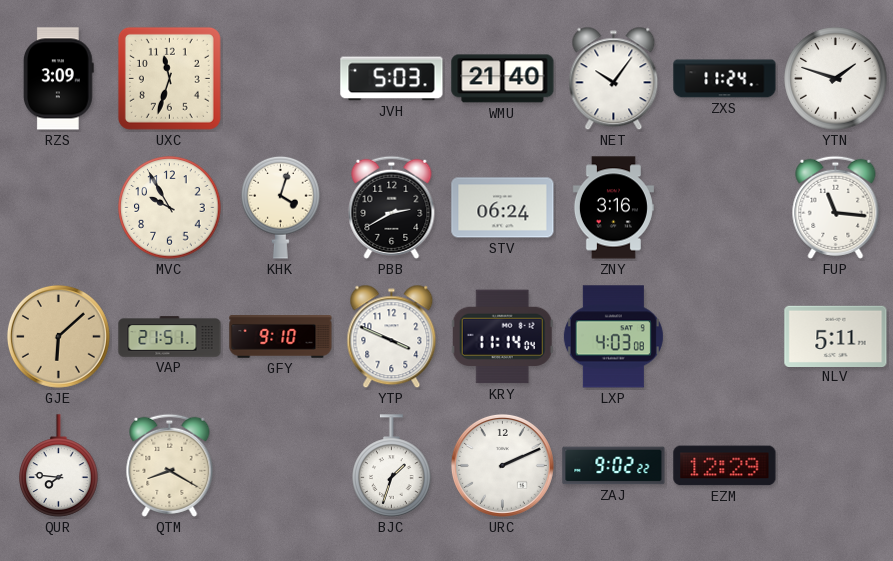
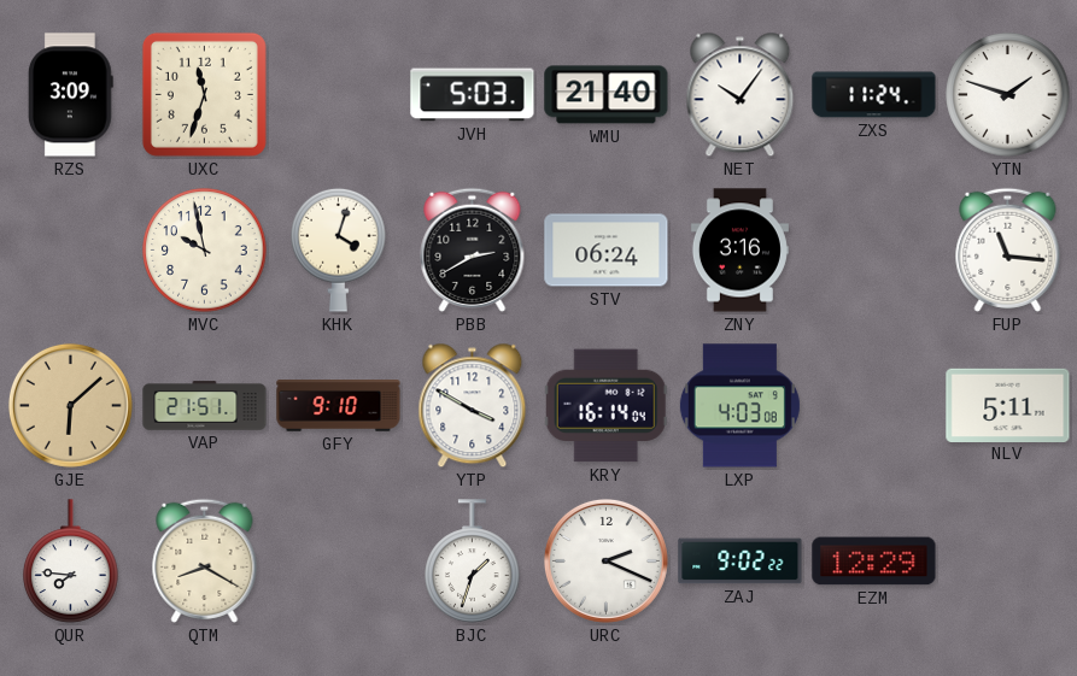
MVC: 9:55 -> 9:58 (205, 251)
YTP: 3:49 -> 3:50 (473, 406)
KRY: 11:14 -> 16:14 (605, 406)
URC: 2:11 -> 2:19 (605, 560)
